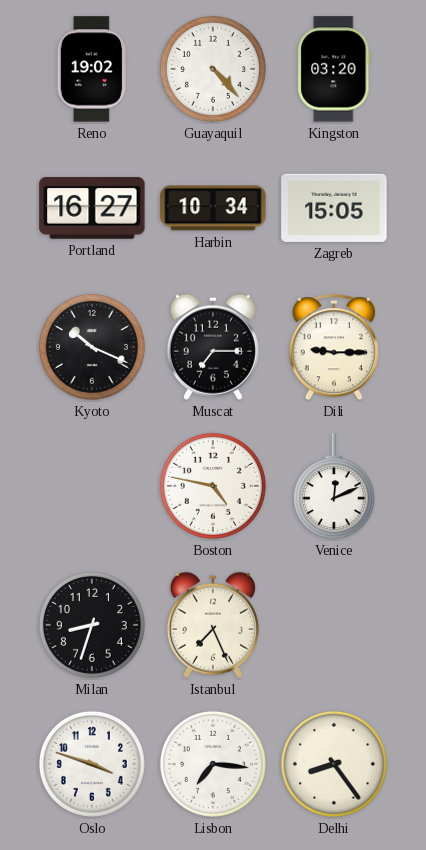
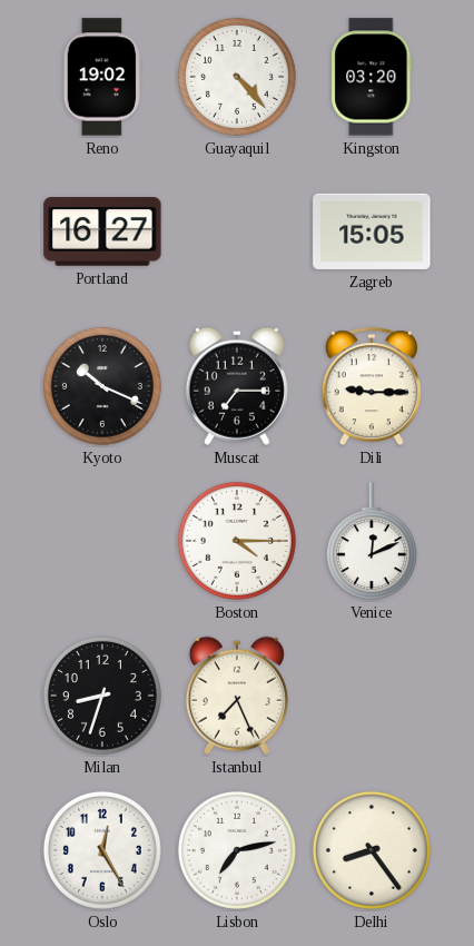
Harbin: 10:34 -> none (213, 208)
Boston: 4:47 -> 4:15 (237, 541)
Oslo: 3:48 -> 12:25 (102, 850)
Lisbon: 7:16 -> 7:13 (237, 850)
